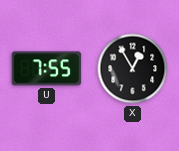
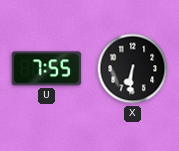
X: 12:55 -> 6:31 (133, 69)
